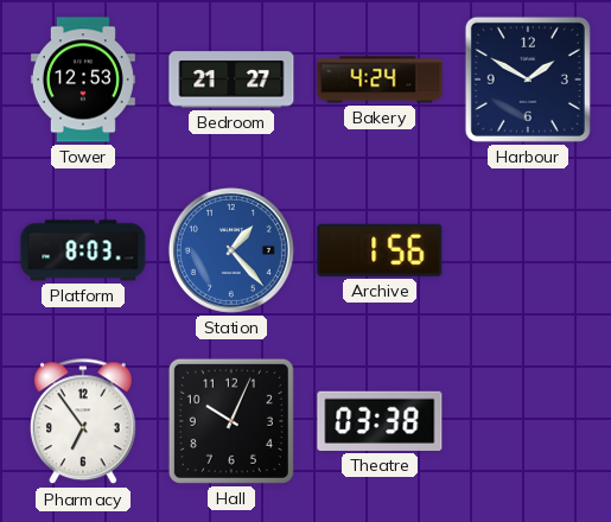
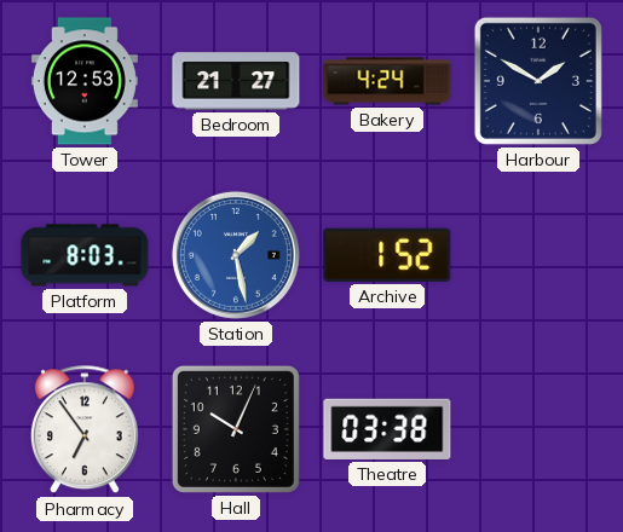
Station: 1:23 -> 1:28 (236, 255)
Archive: 1:56 -> 1:52 (387, 255)
